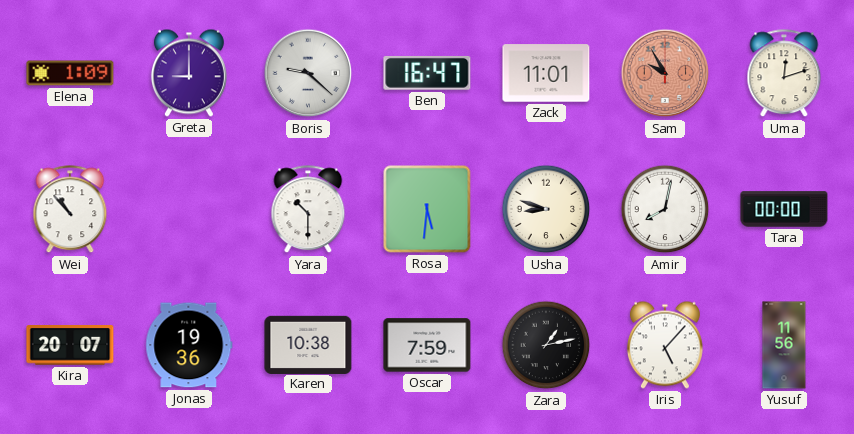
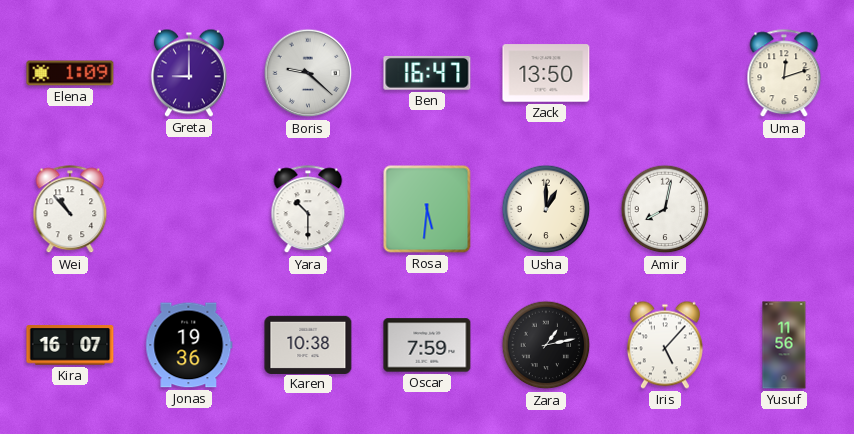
Zack: 11:01 -> 13:50 (546, 73)
Sam: 9:55 -> none (665, 73)
Usha: 8:48 -> 1:00 (546, 209)
Tara: 00:00 -> none (784, 209)
Kira: 20:07 -> 16:07 (70, 345)
